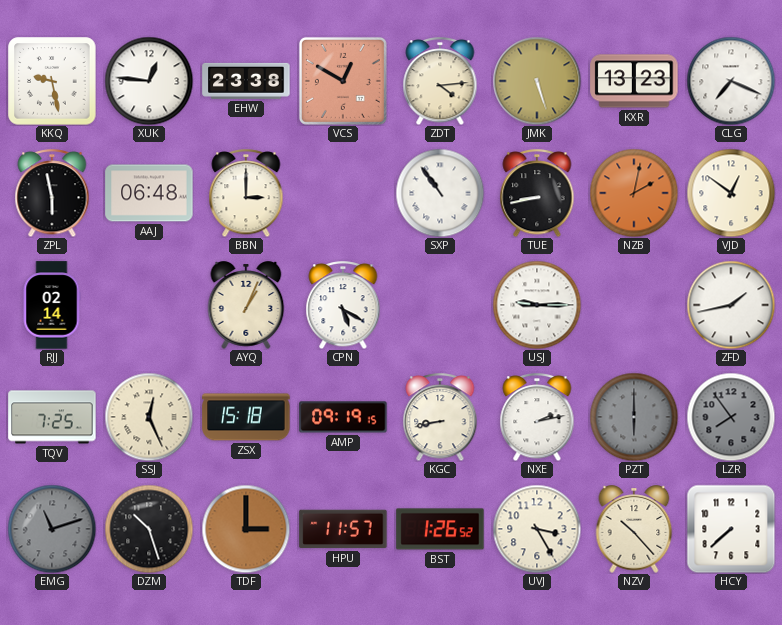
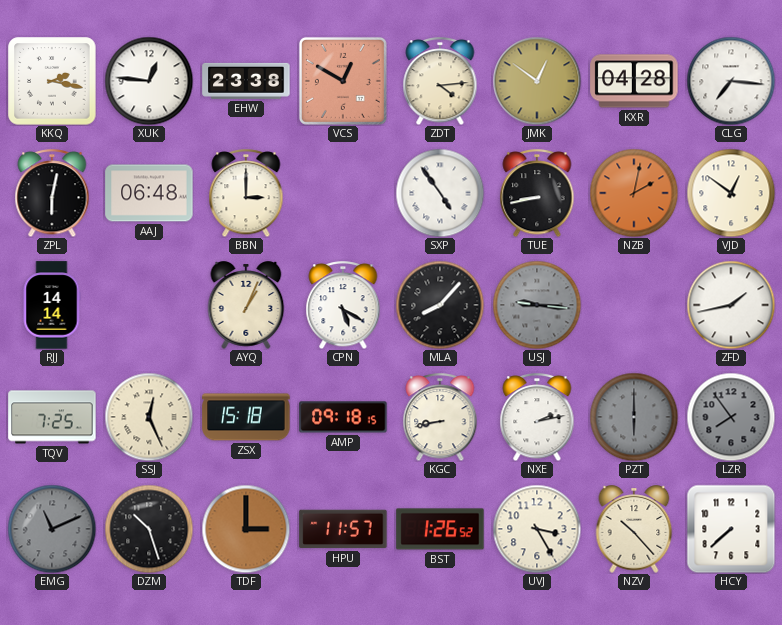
KKQ: 9:28 -> 2:17 (52, 81)
JMK: 5:27 -> 12:51 (537, 81)
KXR: 13:23 -> 04:28 (634, 81)
CLG: 7:19 -> 7:16 (731, 81)
ZPL: 5:58 -> 6:02 (52, 193)
SXP: 10:54 -> 4:54 (440, 193)
RJJ: 02:14 -> 14:14 (52, 305)
MLA: none -> 8:07 (440, 305)
USJ: 9:15 -> 9:16 (537, 305)
USJ dial: white -> grey (537, 305)
AMP: 09:19 -> 09:18 (343, 417)
EMG: 11:12 -> 11:11 (52, 529)
